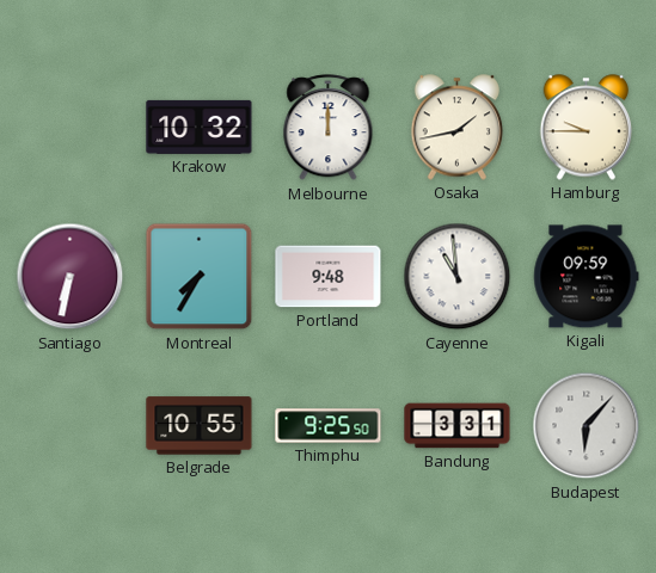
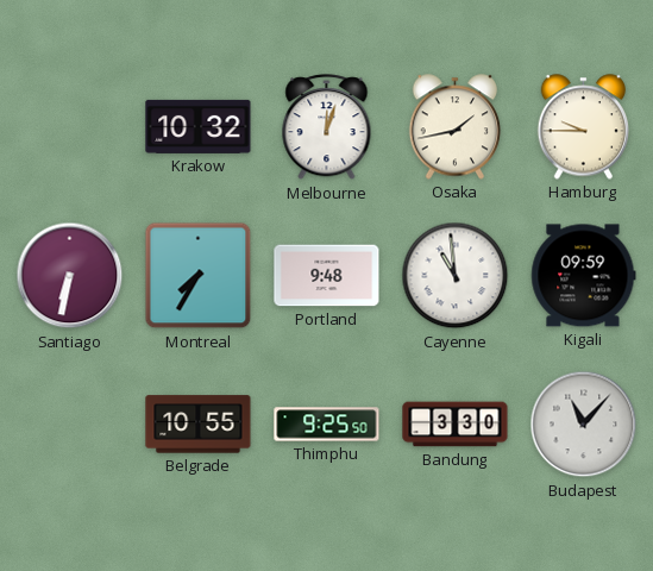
Melbourne: 12:00 -> 12:03 (327, 127)
Bandung: 3:31 -> 3:30 (456, 425)
Budapest: 6:07 -> 11:07 (584, 425)
